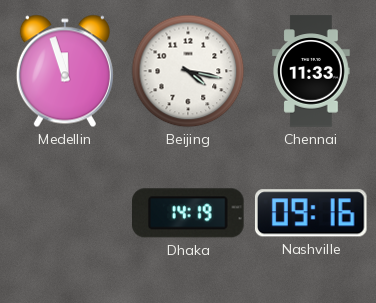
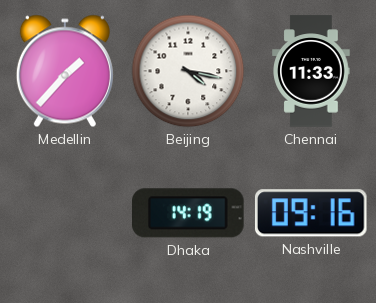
Medellin: 11:57 -> 1:37 (65, 71)
